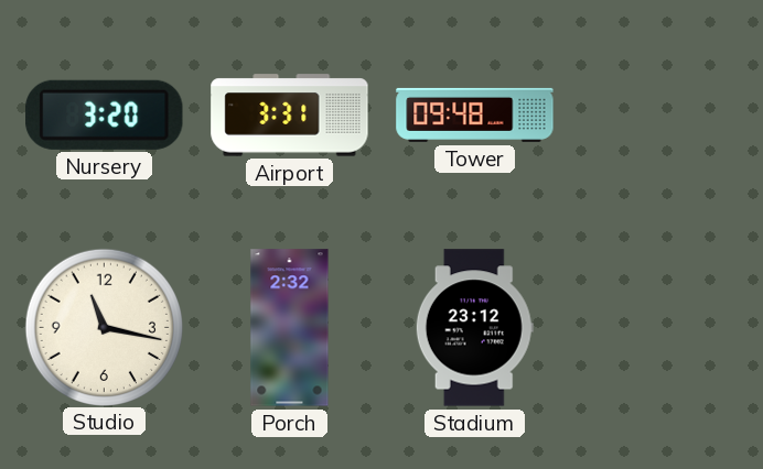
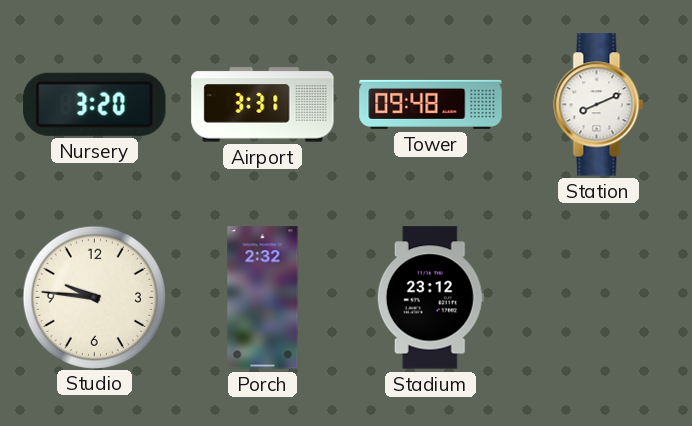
Station: none -> 8:11 (599, 105)
Studio: 11:17 -> 9:46 (94, 297)
